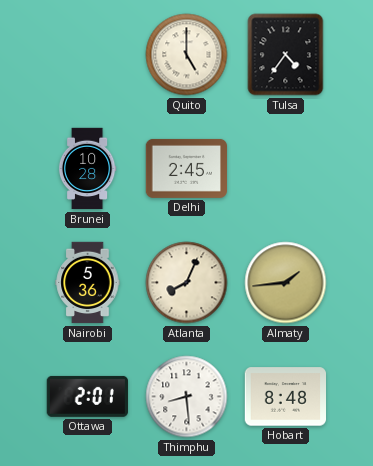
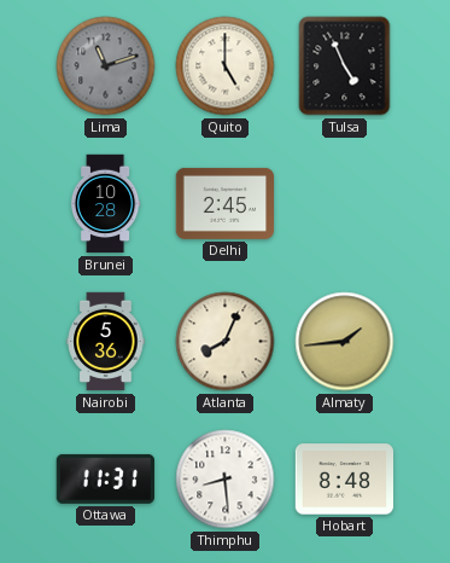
Lima: none -> 11:12 (106, 66)
Tulsa: 4:36 -> 4:56 (345, 66)
Ottawa: 2:01 -> 11:31 (105, 478)
